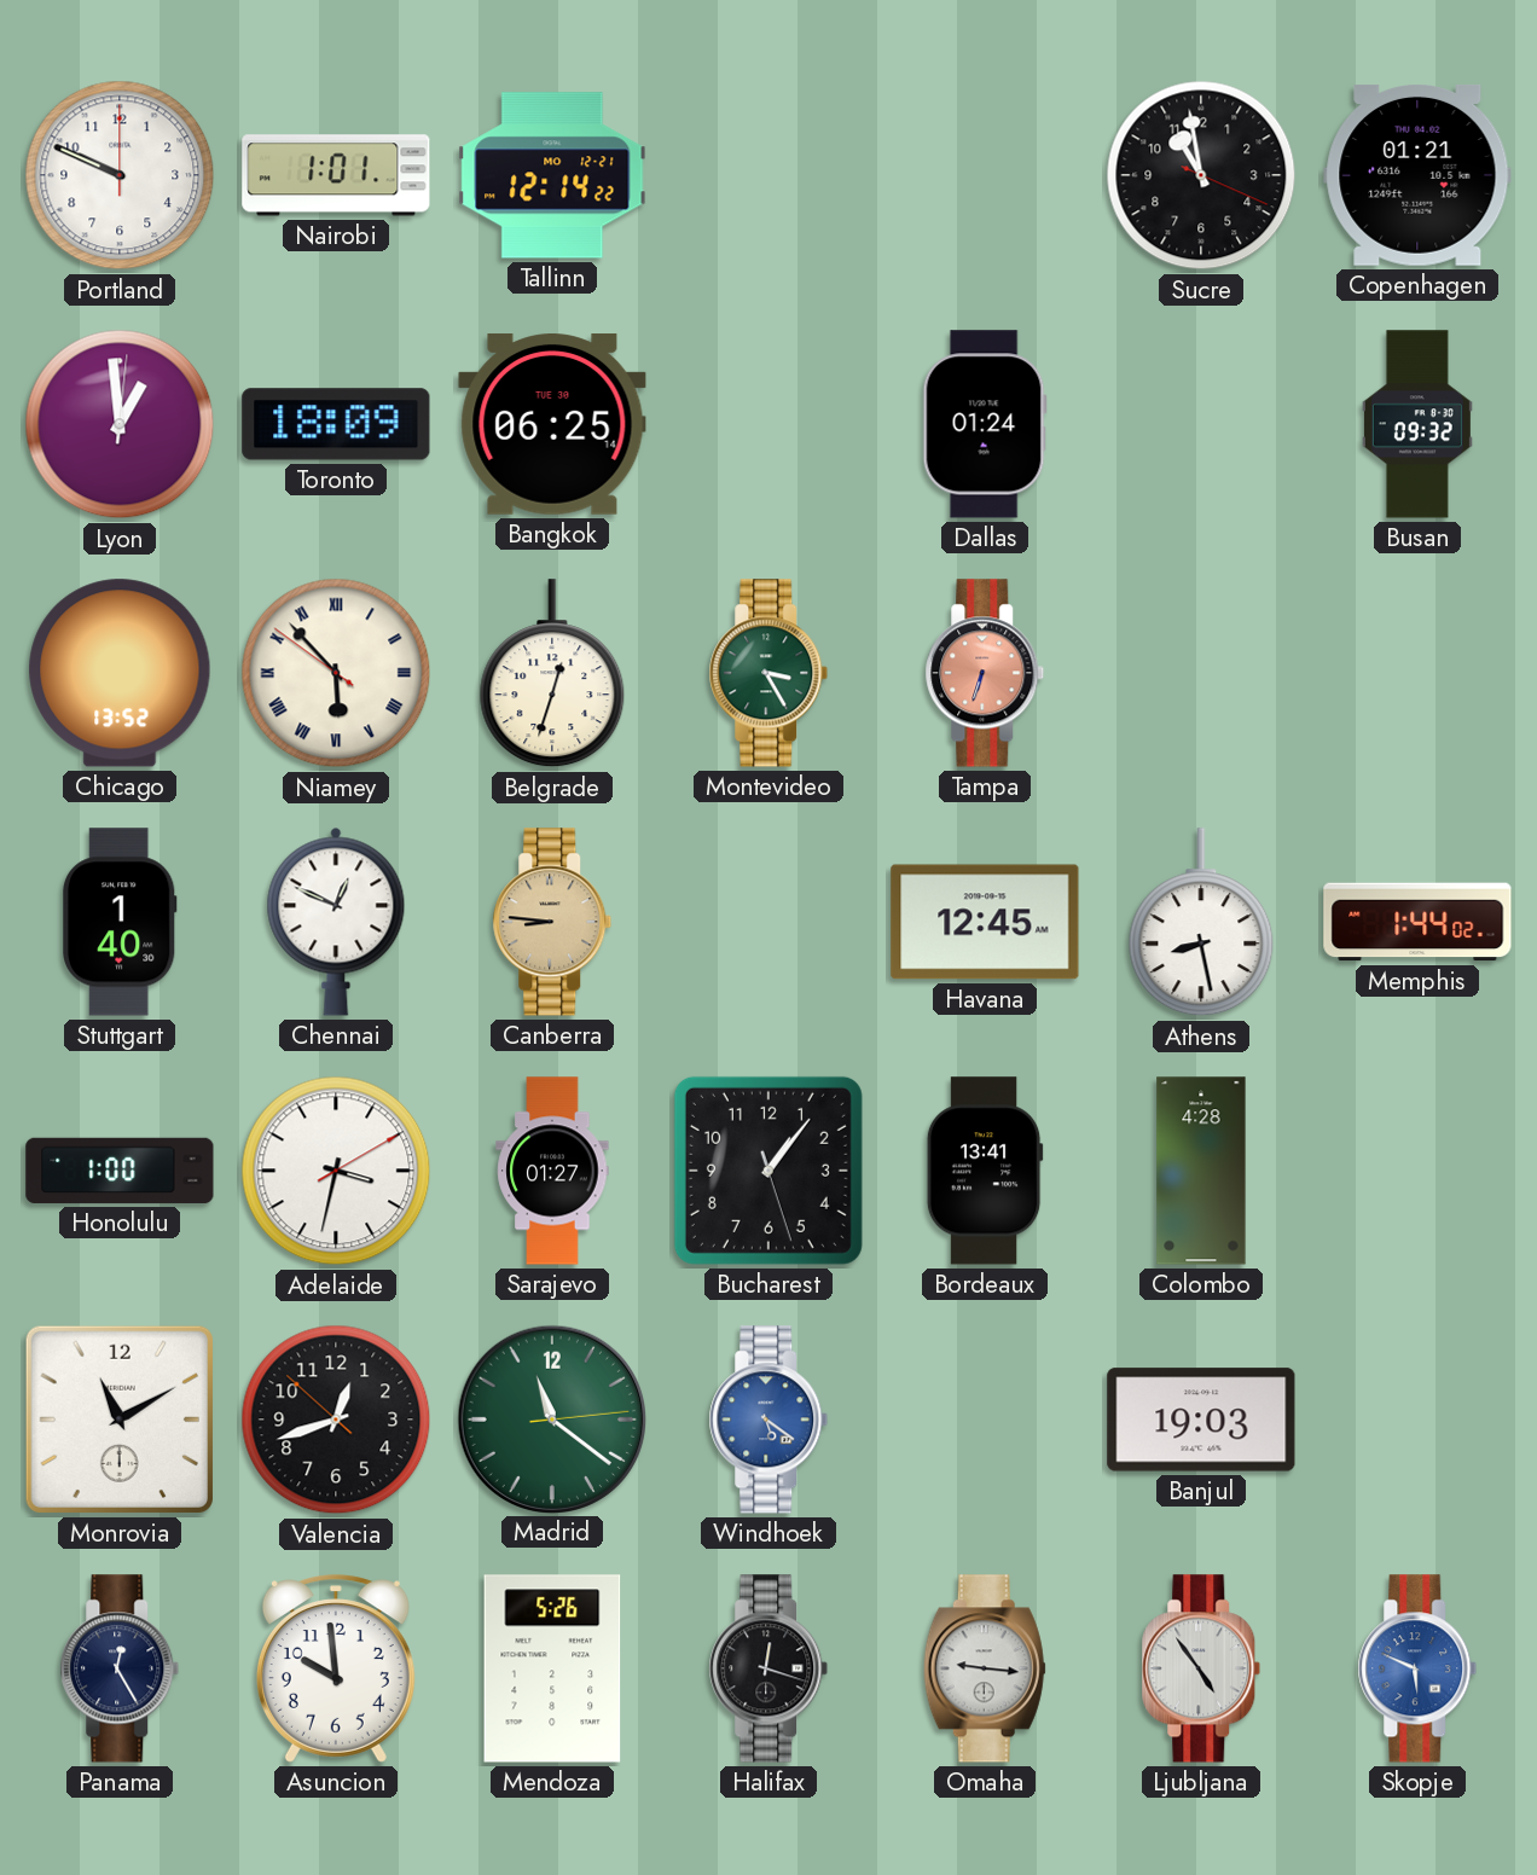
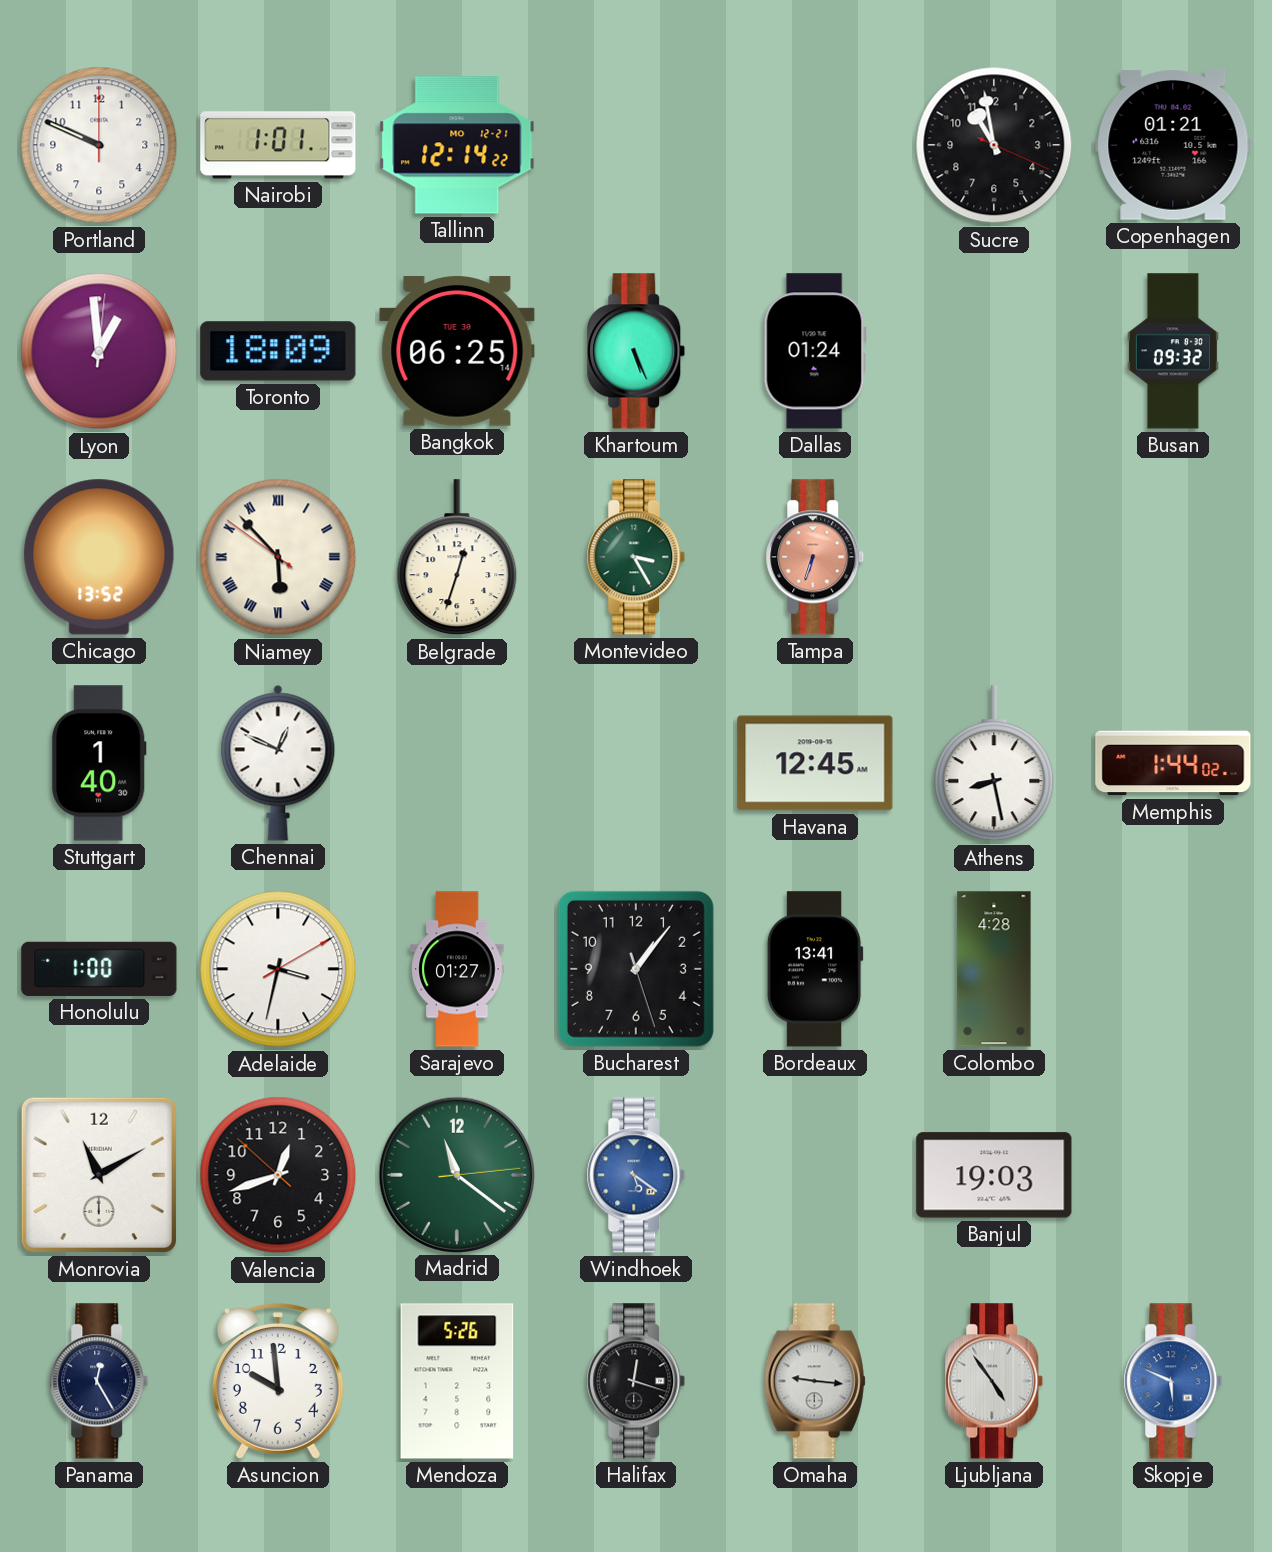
Khartoum: none -> 5:26 (636, 351)
Canberra: 8:46 -> none (552, 922)
